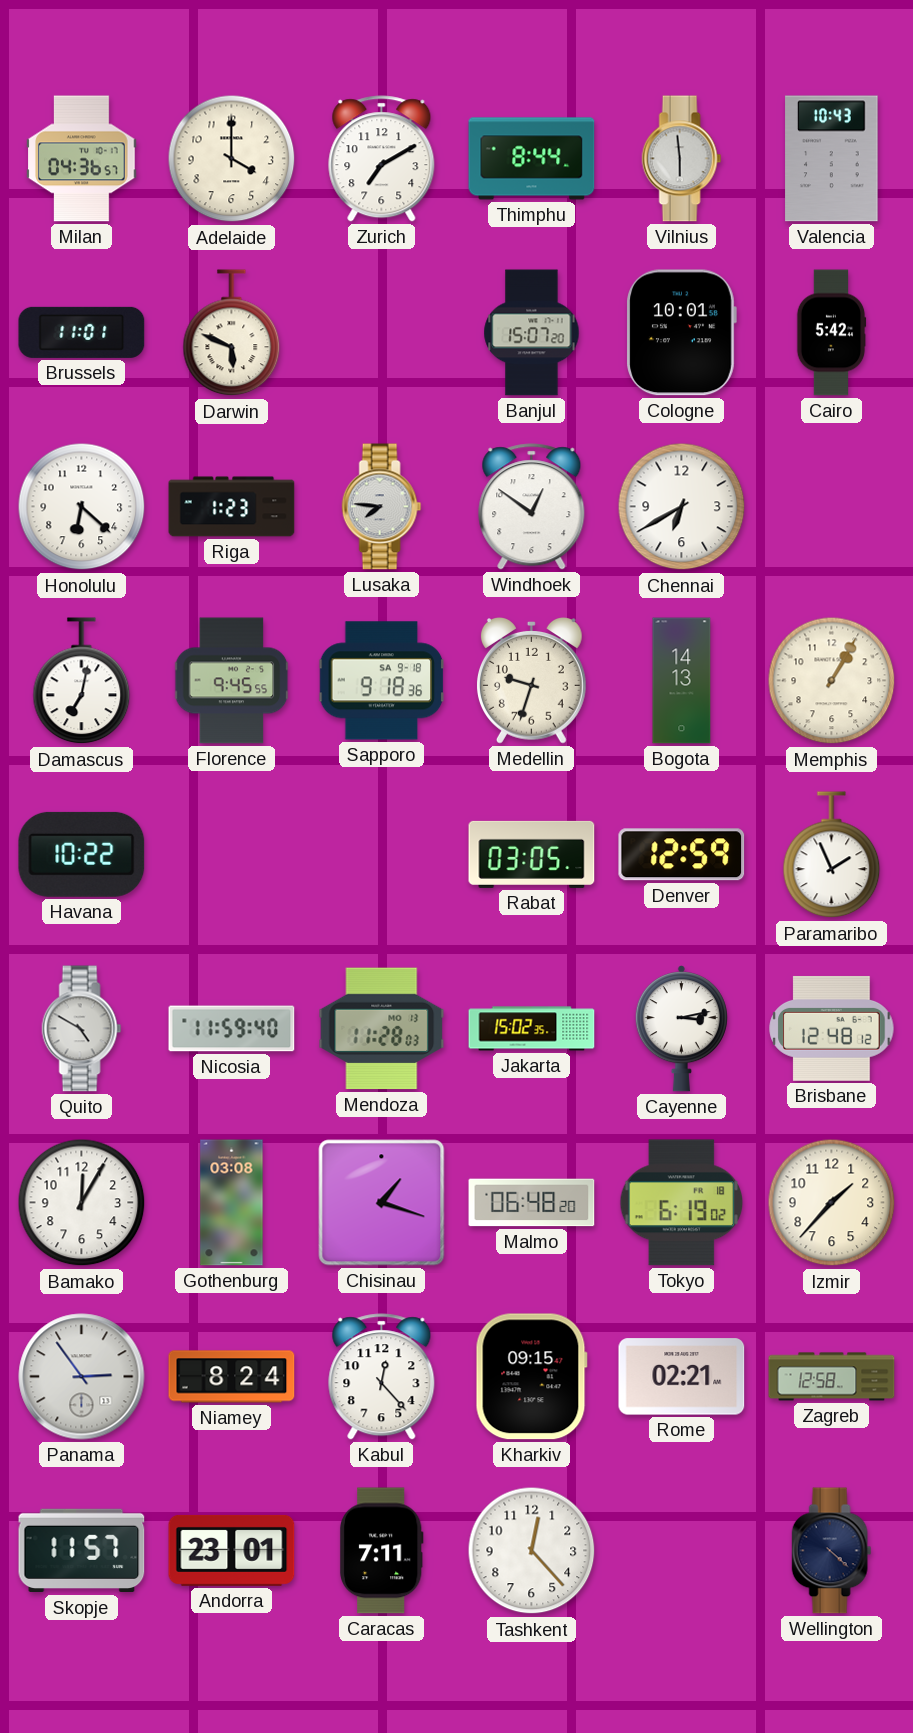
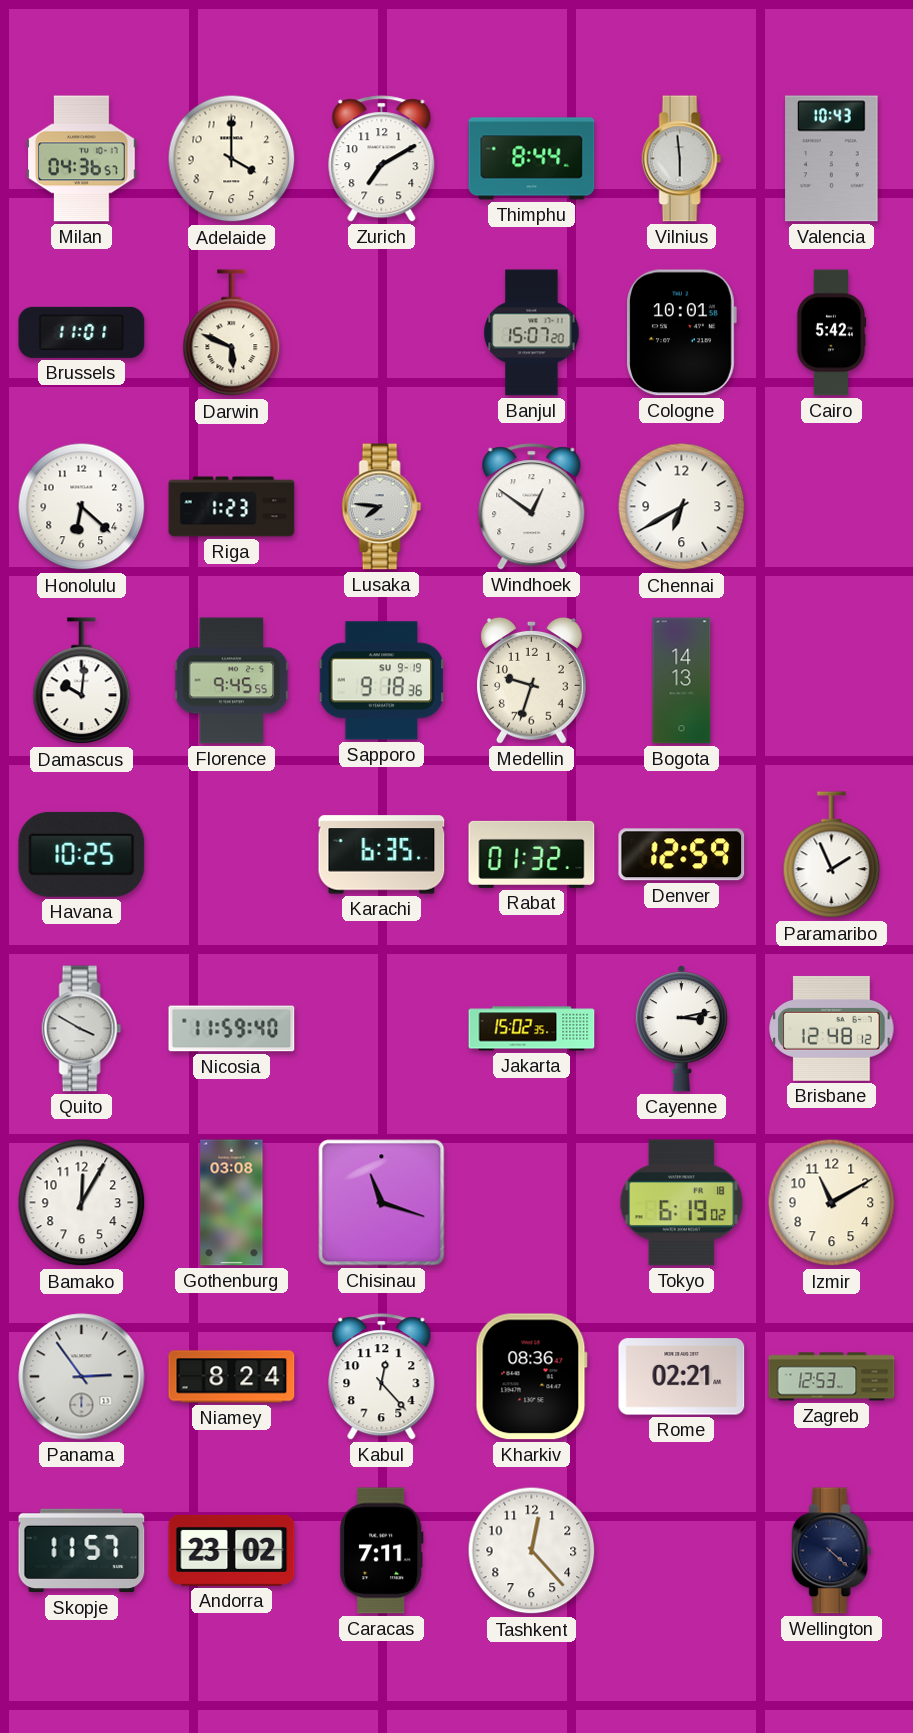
Damascus: 7:02 -> 10:01 (82, 681)
Sapporo date: SA 9-18 -> SU 9-19 (382, 681)
Memphis: 1:05 -> none (832, 681)
Havana: 10:22 -> 10:25 (82, 854)
Karachi: none -> 6:35 (382, 855)
Rabat: 03:05 -> 01:32 (532, 854)
Quito: 4:50 -> 3:50 (82, 1029)
Mendoza: 11:28 -> none (382, 1029)
Chisinau: 1:18 -> 11:18 (382, 1203)
Malmo: 06:48 -> none (532, 1203)
Izmir: 1:37 -> 11:10 (832, 1203)
Kharkiv: 09:15 -> 08:36 (531, 1377)
Zagreb: 12:58 -> 12:53 (832, 1377)
Andorra: 23:01 -> 23:02 (232, 1550)
